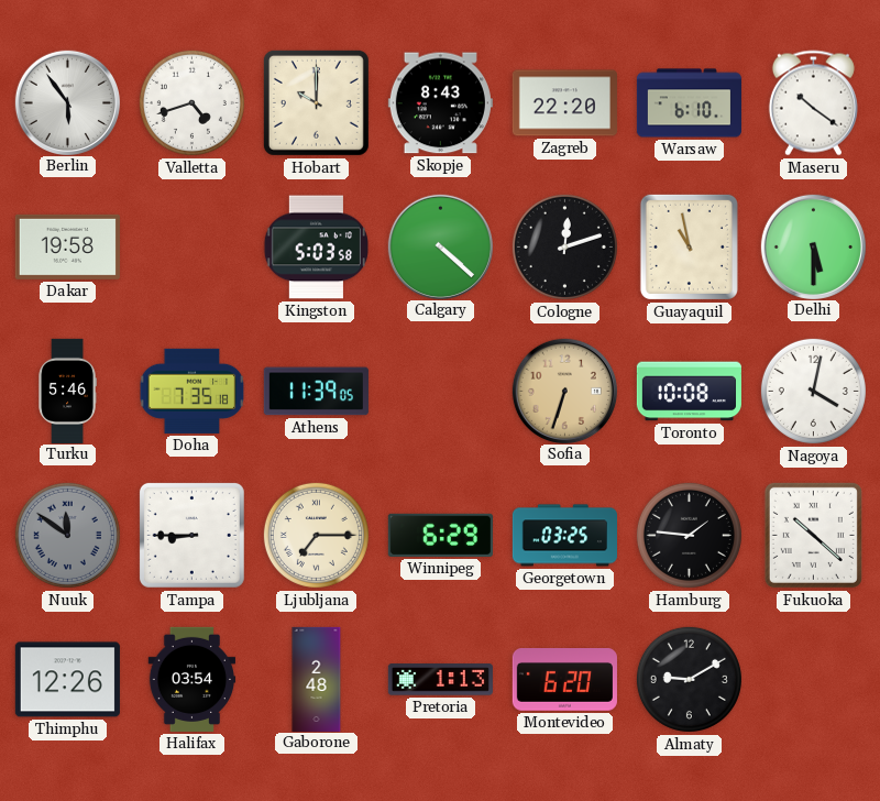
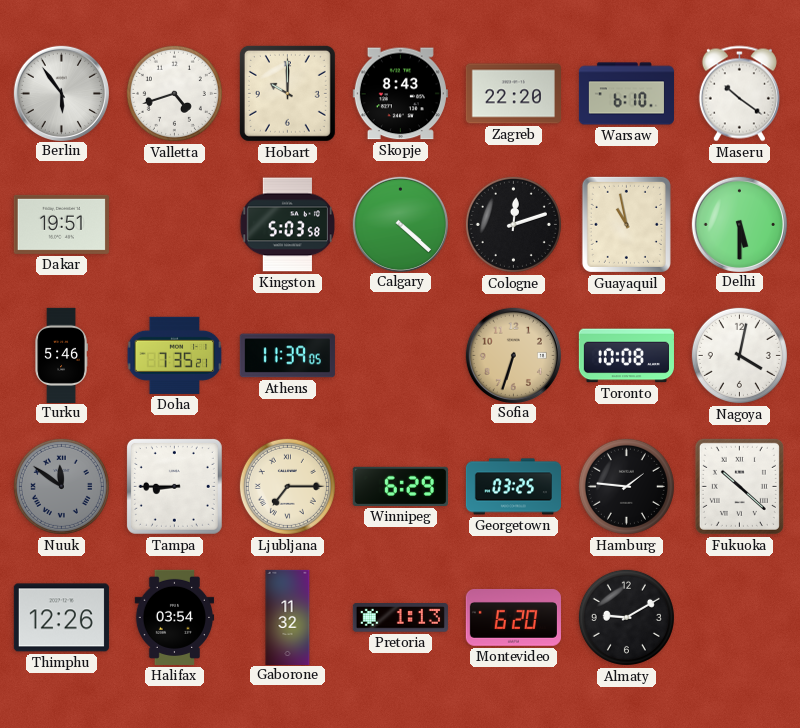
Dakar: 19:58 -> 19:51 (61, 224)
Doha: 7:35:18 -> 7:35:21 (175, 355)
Gaborone: 2:48 -> 11:32 (288, 617)
